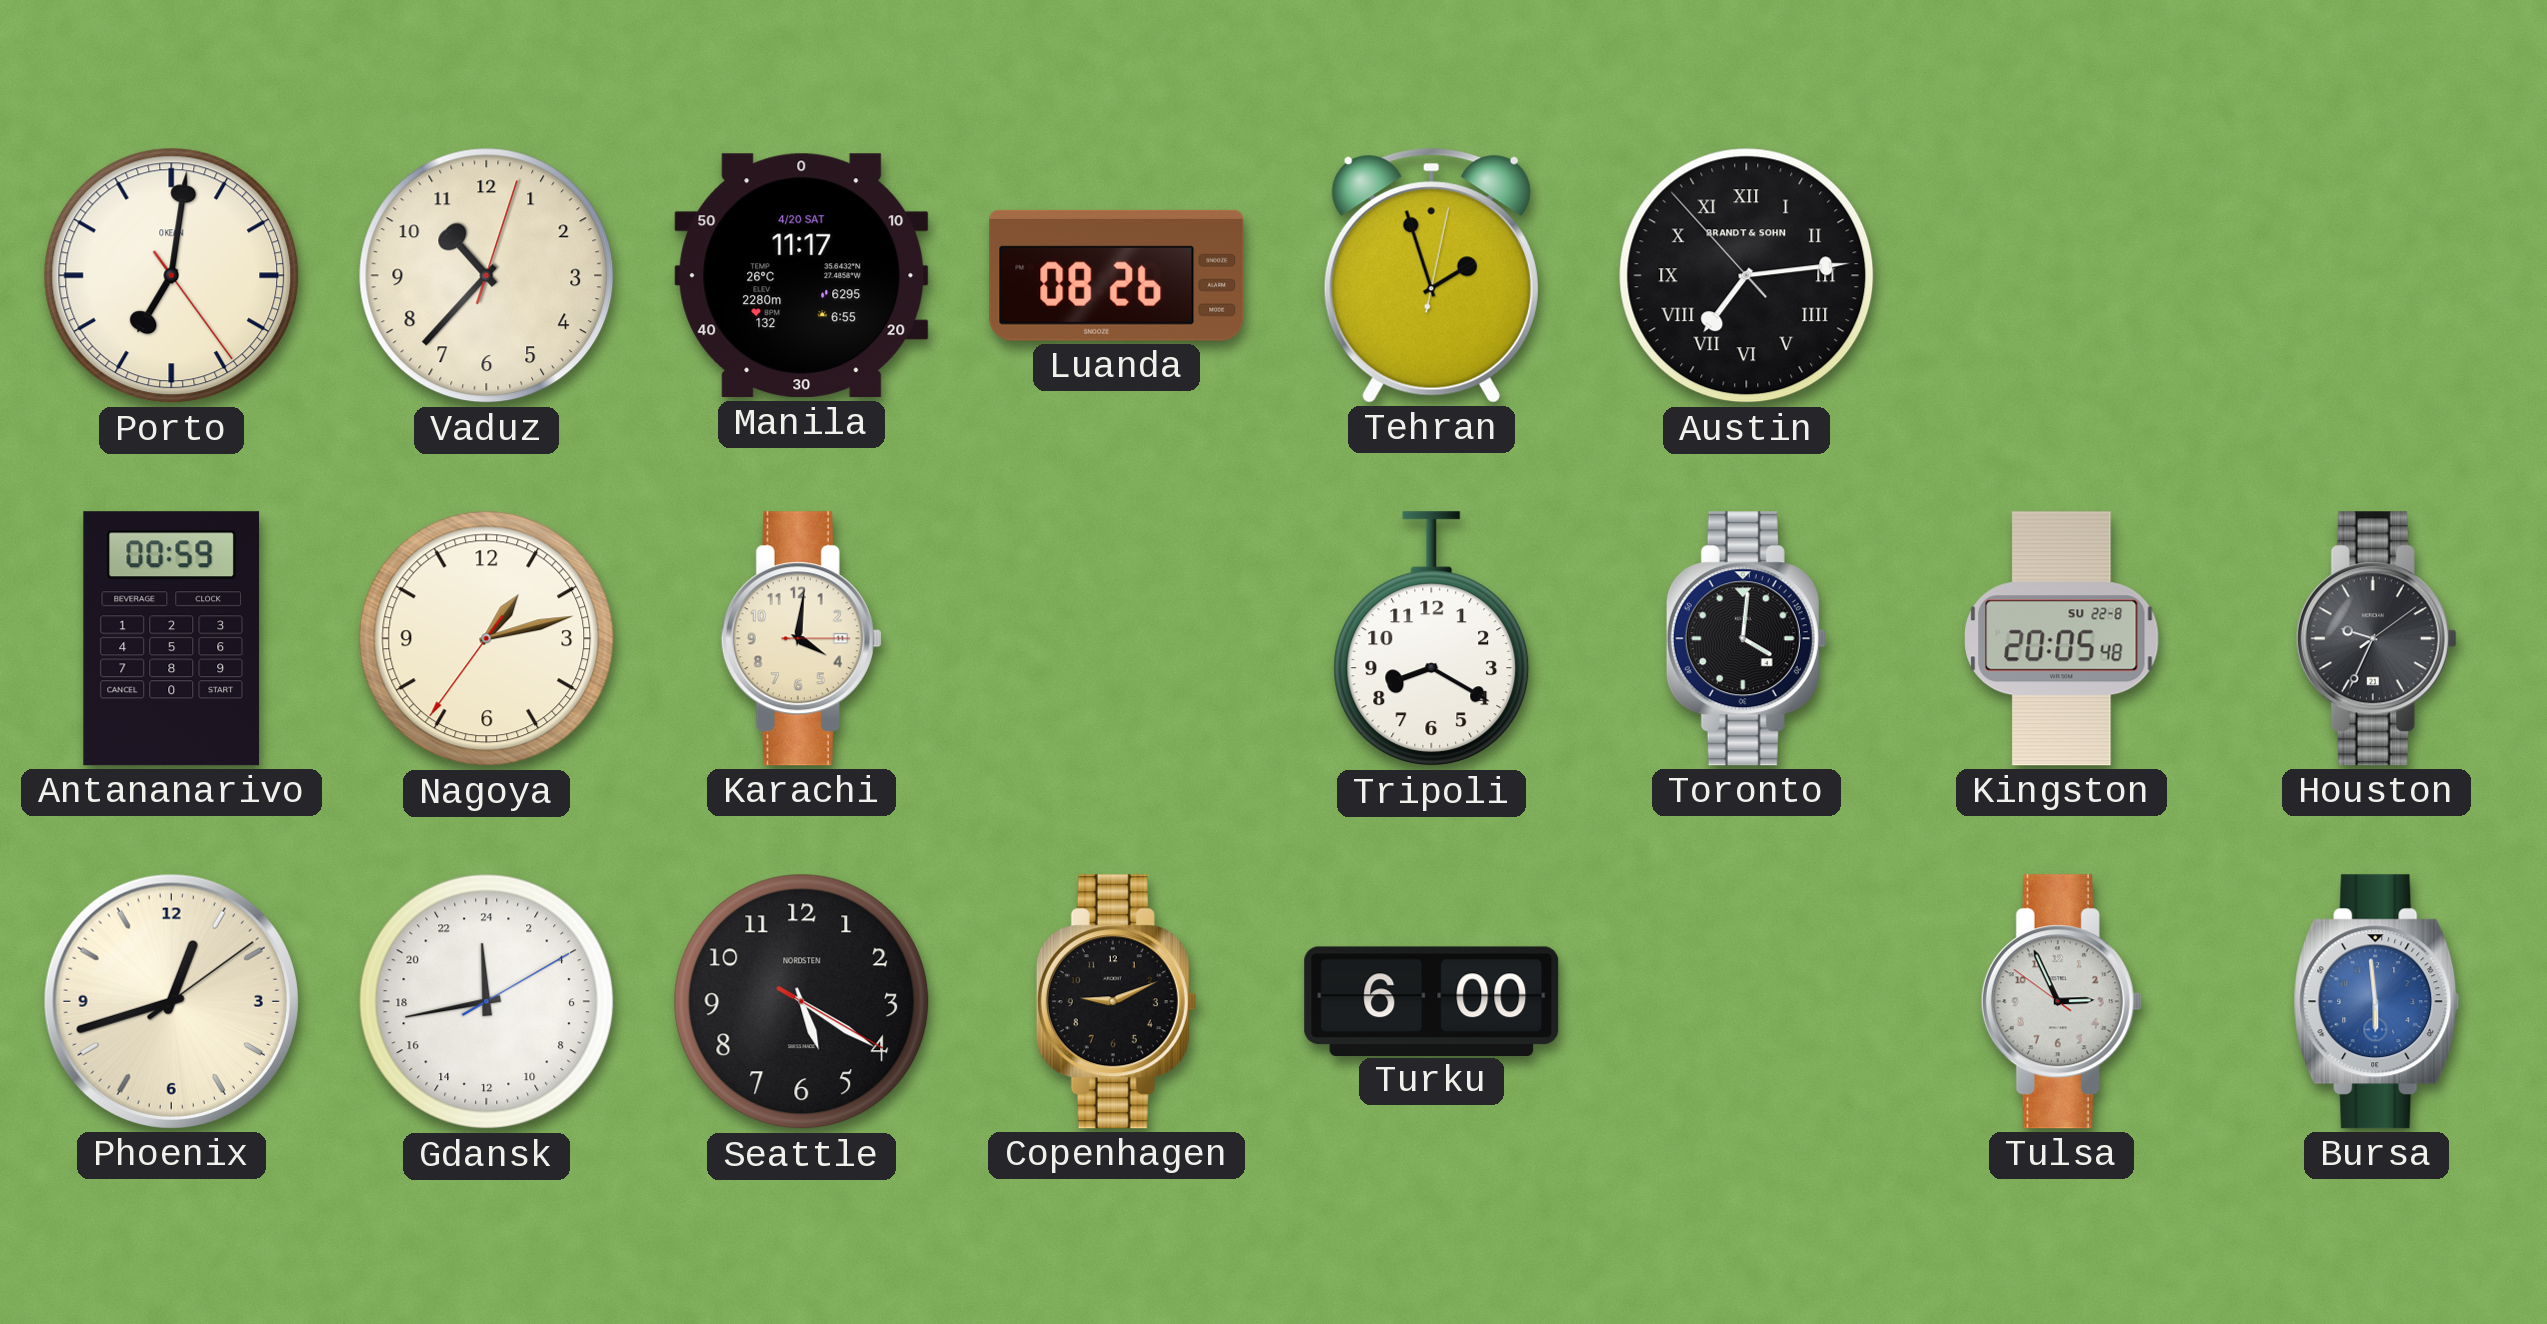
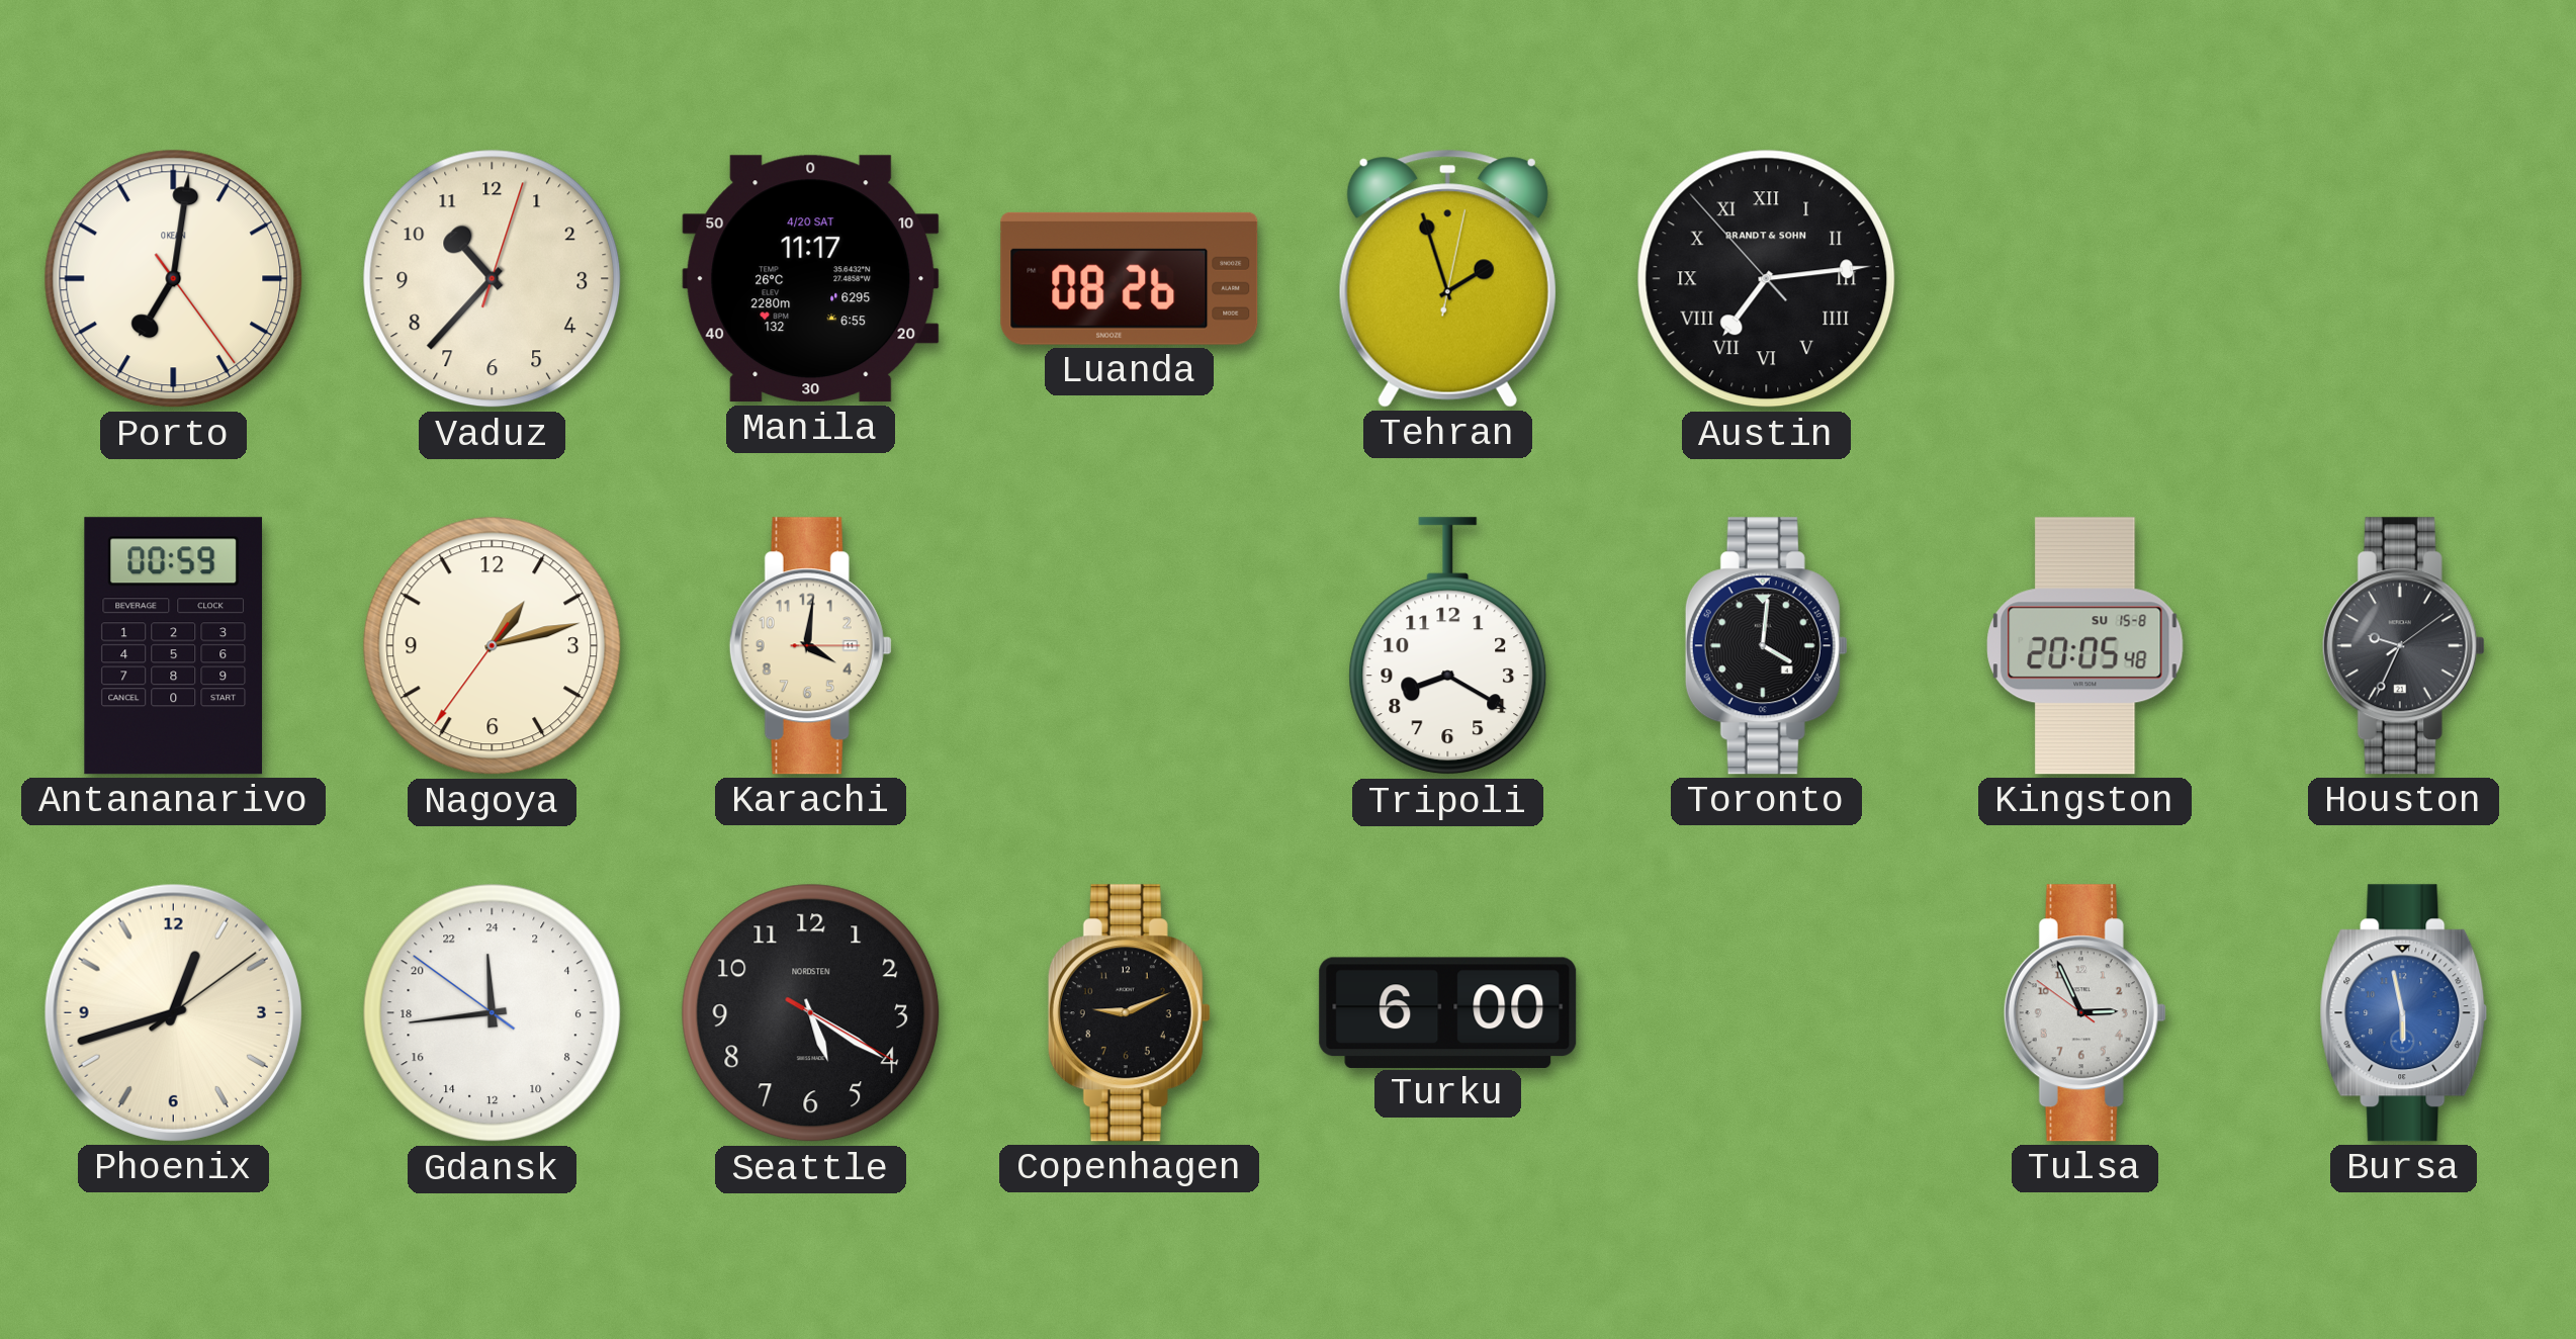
Kingston date: SU 22-8 -> SU 15-8 (2085, 646)
Gdansk: 23:43:10 -> 23:43:51 (493, 1013)
Bursa: 5:59 -> 5:58 (2404, 1013)
